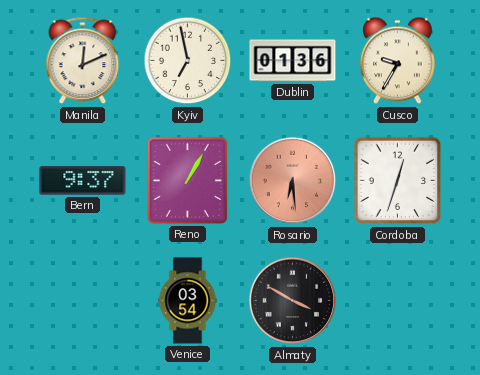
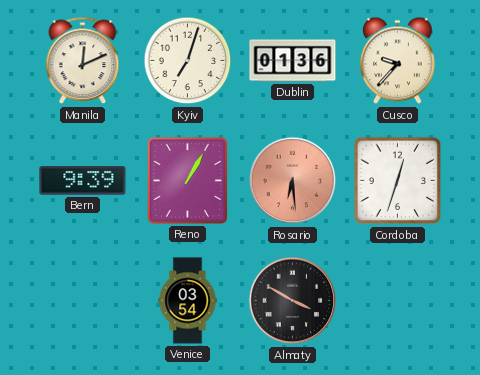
Kyiv: 6:58 -> 7:03 (188, 61)
Cusco: 9:35 -> 9:37 (398, 61)
Bern: 9:37 -> 9:39 (83, 181)
